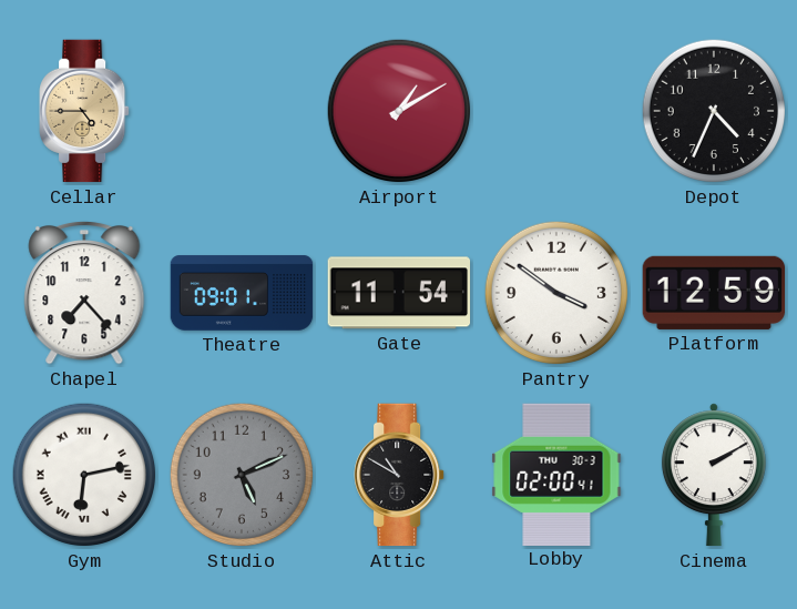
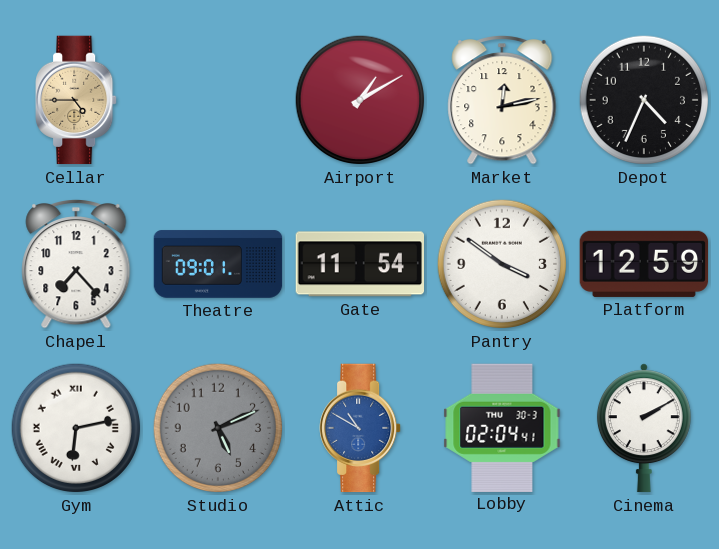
Market: none -> 12:13 (502, 100)
Attic dial: black -> blue (360, 428)
Lobby: 02:00 -> 02:04 (502, 427)
